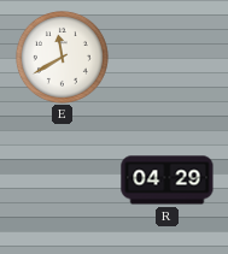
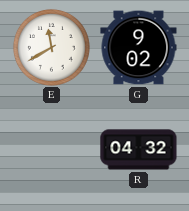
G: none -> 9:02 (139, 48)
R: 04:29 -> 04:32 (139, 150)
